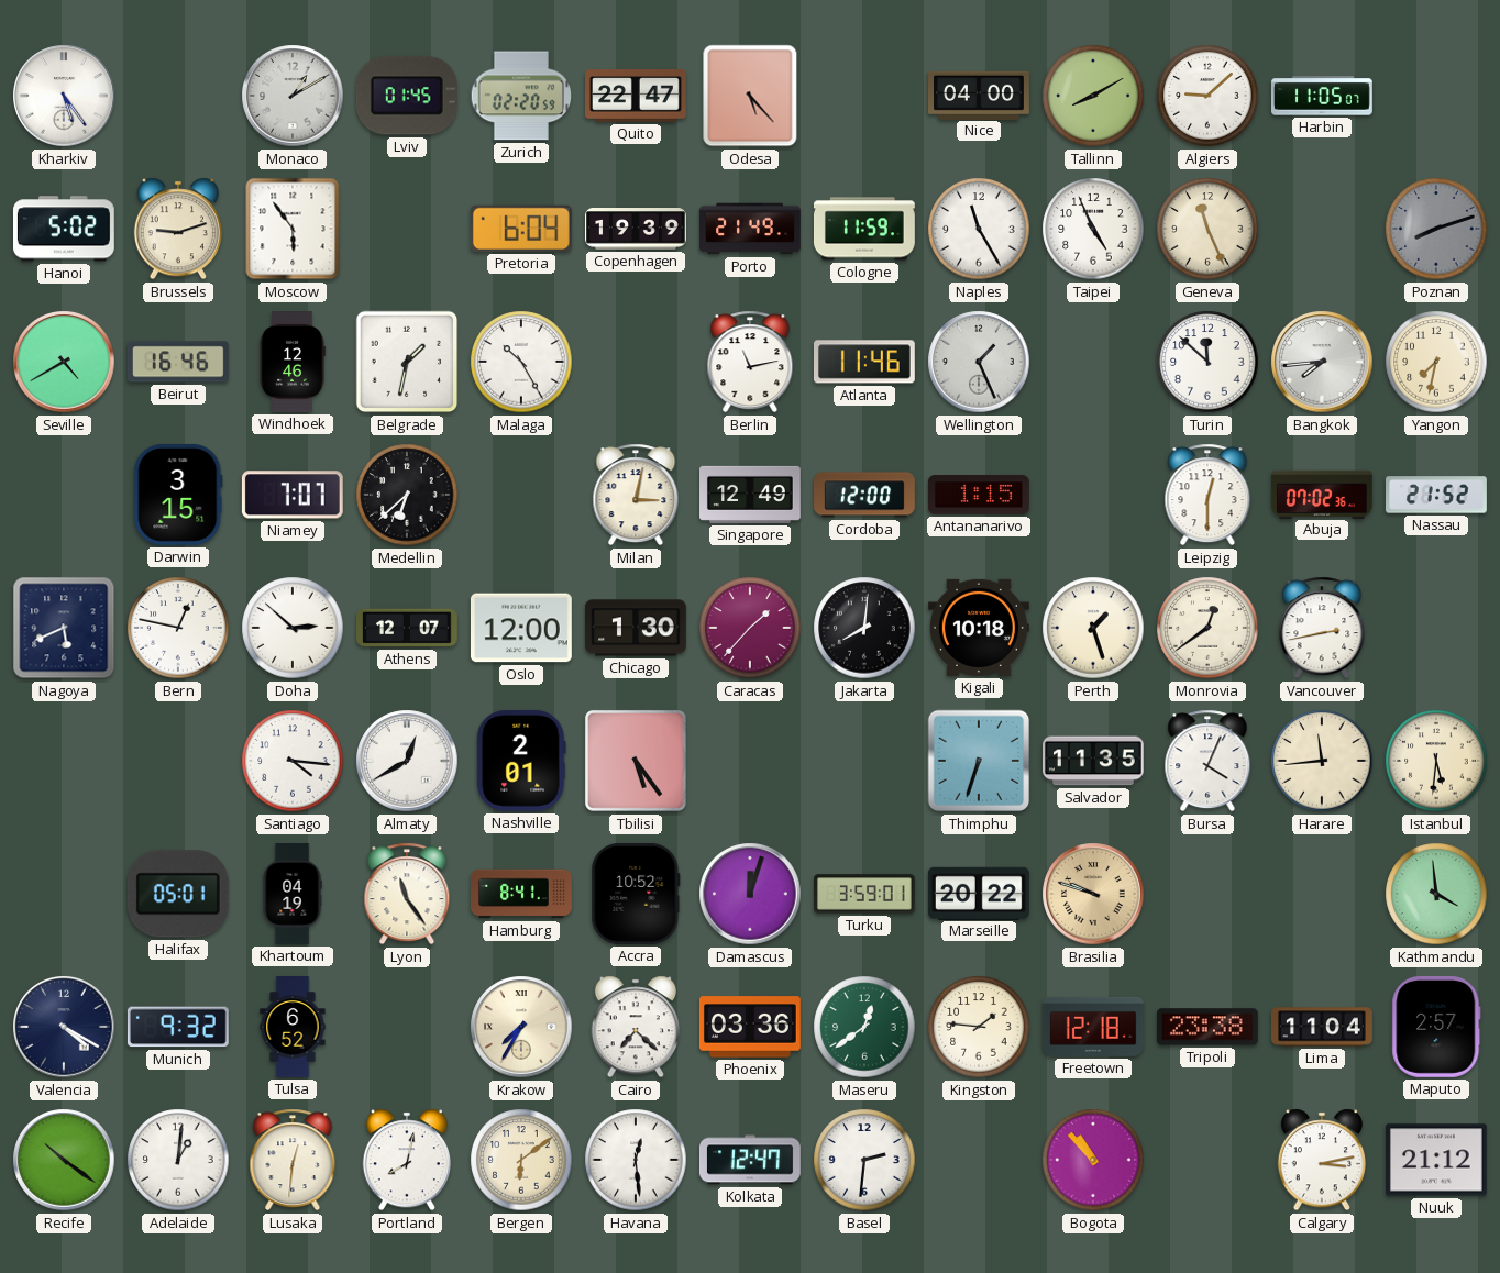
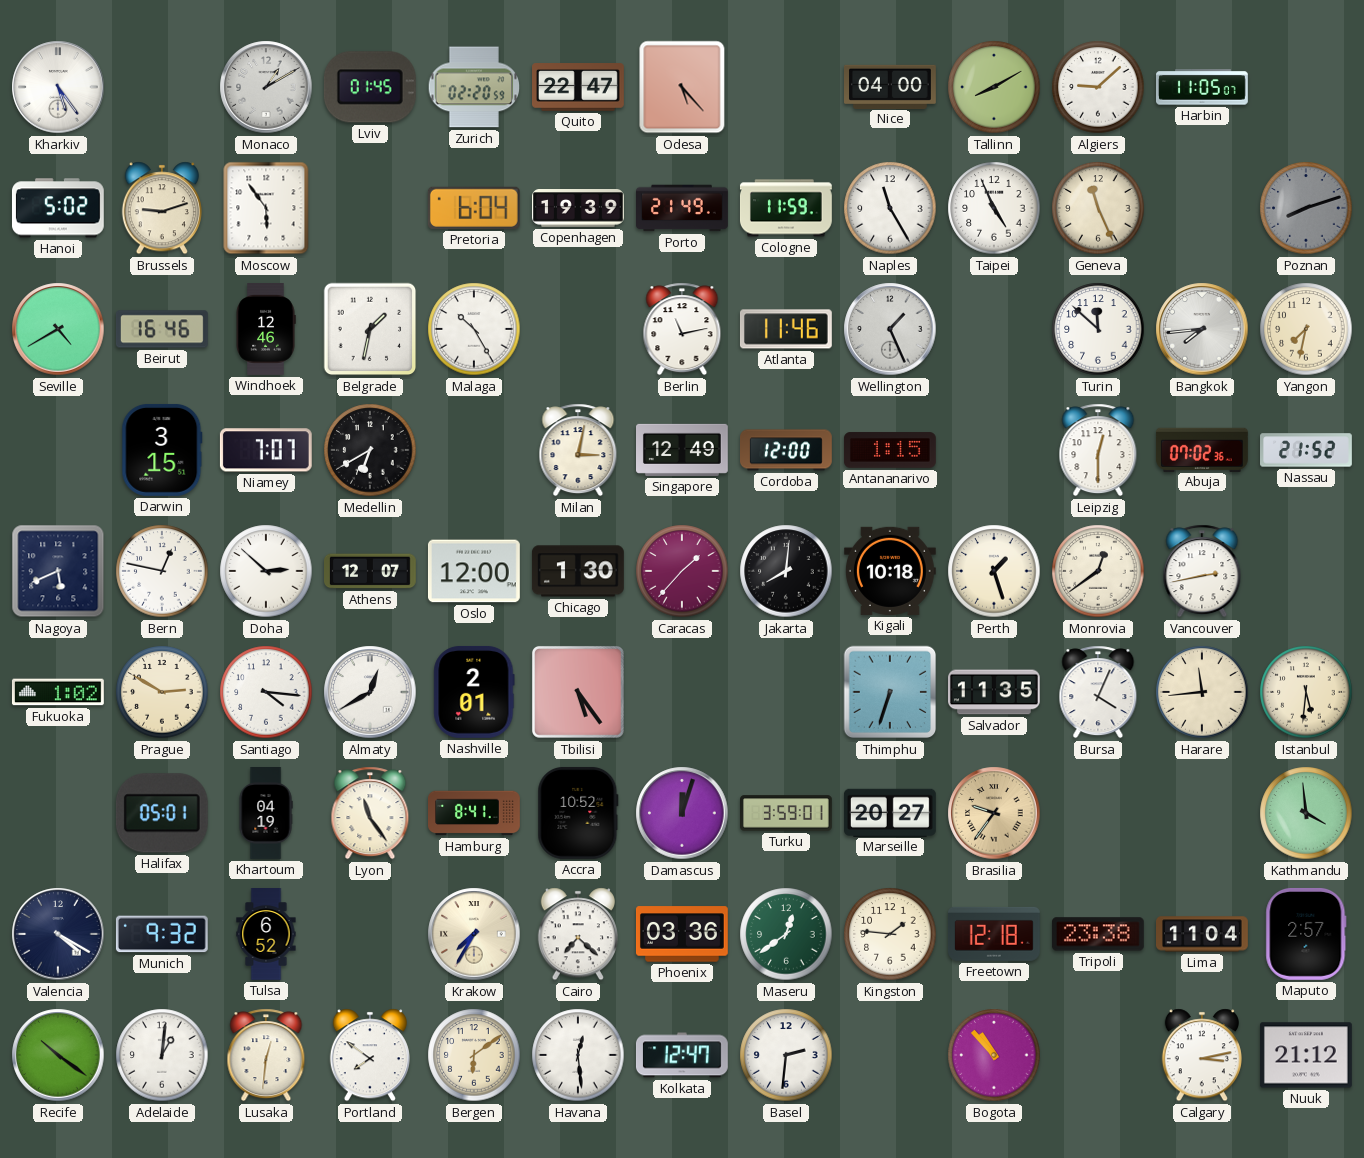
Medellin: 6:38 -> 6:40 (370, 450)
Fukuoka: none -> 1:02 (58, 692)
Prague: none -> 2:50 (162, 692)
Marseille: 20:22 -> 20:27 (890, 812)
Brasilia: 9:48 -> 9:36 (994, 813)
Portland: 8:02 -> 7:51 (370, 1055)
